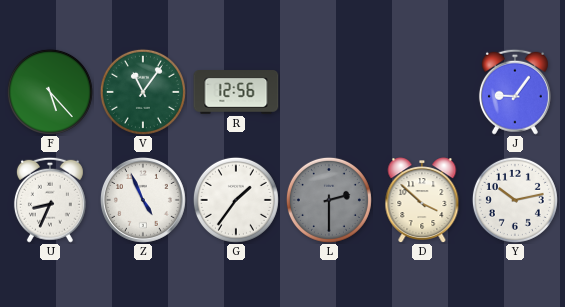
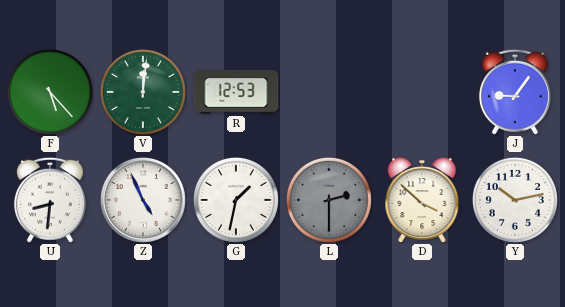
V: 11:06 -> 12:01 (143, 92)
R: 12:56 -> 12:53 (236, 92)
U: 8:34 -> 8:31 (50, 200)
G: 1:36 -> 1:32 (236, 200)
